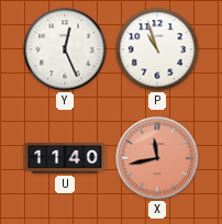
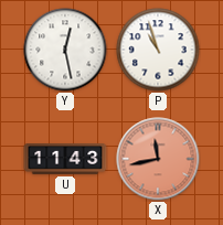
Y: 12:26 -> 12:28 (65, 50)
U: 11:40 -> 11:43 (65, 160)
